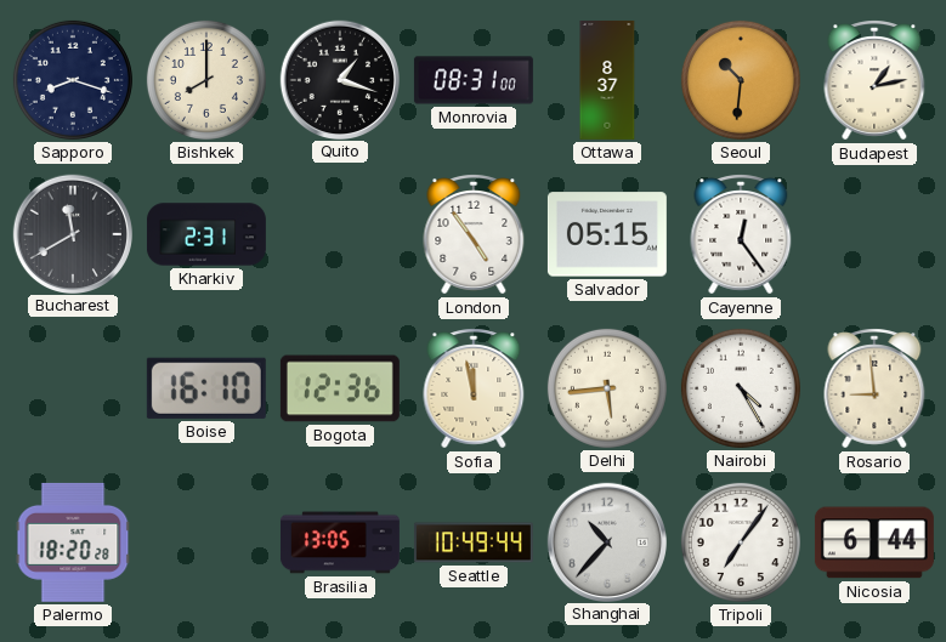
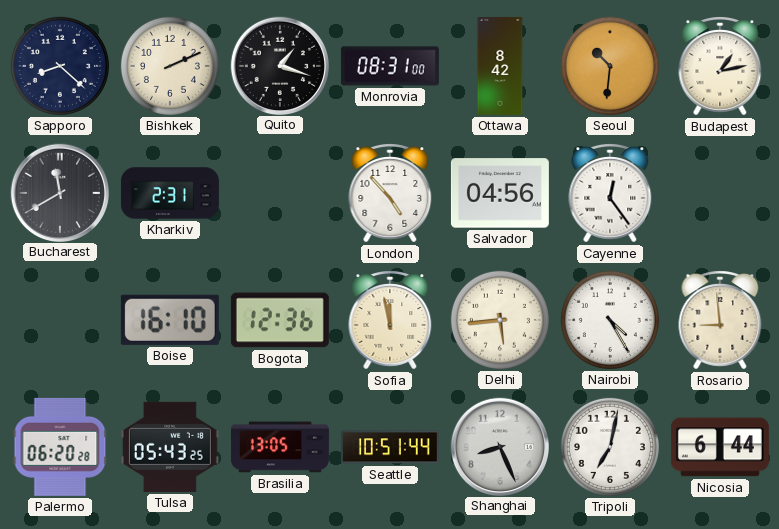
Sapporo: 8:18 -> 8:22 (60, 66)
Bishkek: 8:00 -> 2:11 (170, 66)
Ottawa: 8:37 -> 8:42 (500, 66)
London: 4:54 -> 4:53 (390, 193)
Salvador: 05:15 -> 04:56 (500, 193)
Palermo: 18:20 -> 06:20 (60, 447)
Tulsa: none -> 05:43 (170, 447)
Seattle: 10:49 -> 10:51 (390, 447)
Shanghai: 10:37 -> 8:26 (499, 446)
Tripoli: 7:06 -> 7:02 (610, 447)
